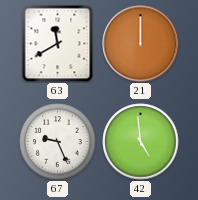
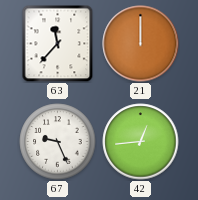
63: 11:40 -> 11:37 (58, 43)
42: 4:59 -> 12:44 (141, 142)
